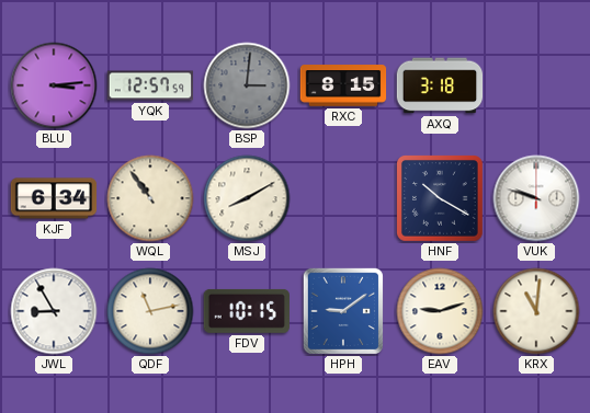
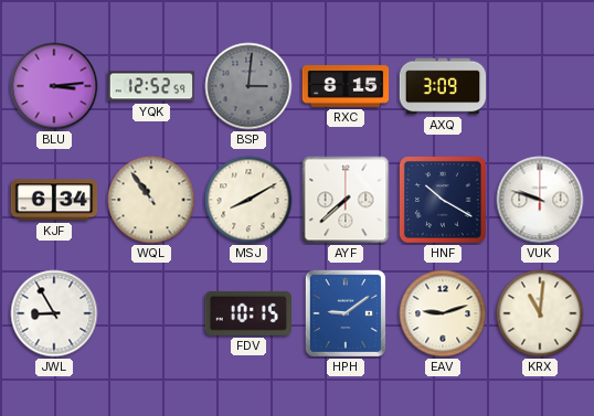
YQK: 12:57 -> 12:52 (151, 86)
AXQ: 3:18 -> 3:09 (443, 86)
AYF: none -> 7:38 (346, 200)
QDF: 11:13 -> none (150, 311)
